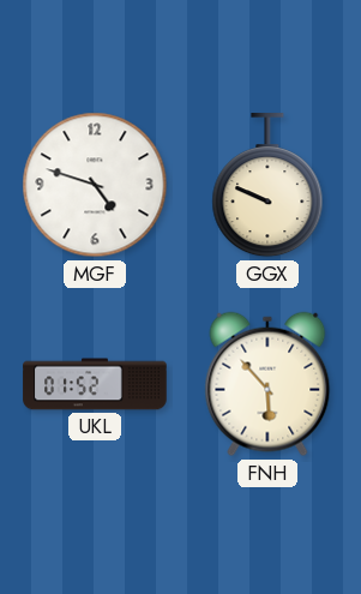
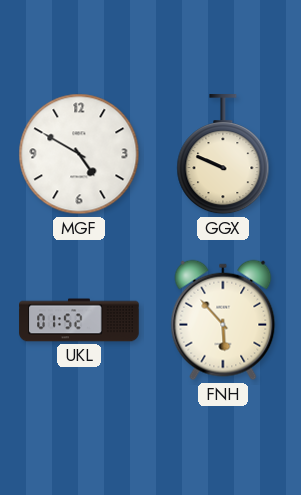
MGF: 4:48 -> 4:50 (79, 154)
